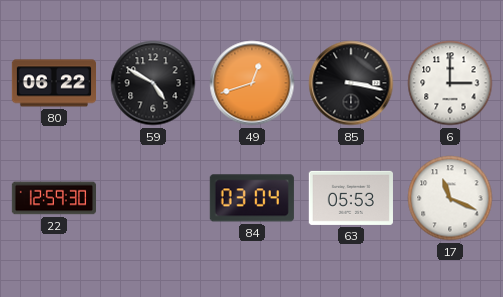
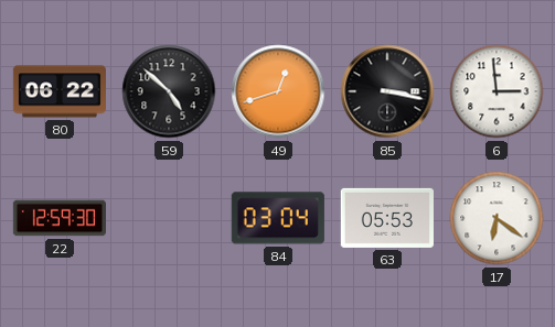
59: 4:50 -> 4:52 (169, 91)
6: 3:00 -> 2:59 (497, 91)
17: 11:19 -> 6:21 (497, 218)
